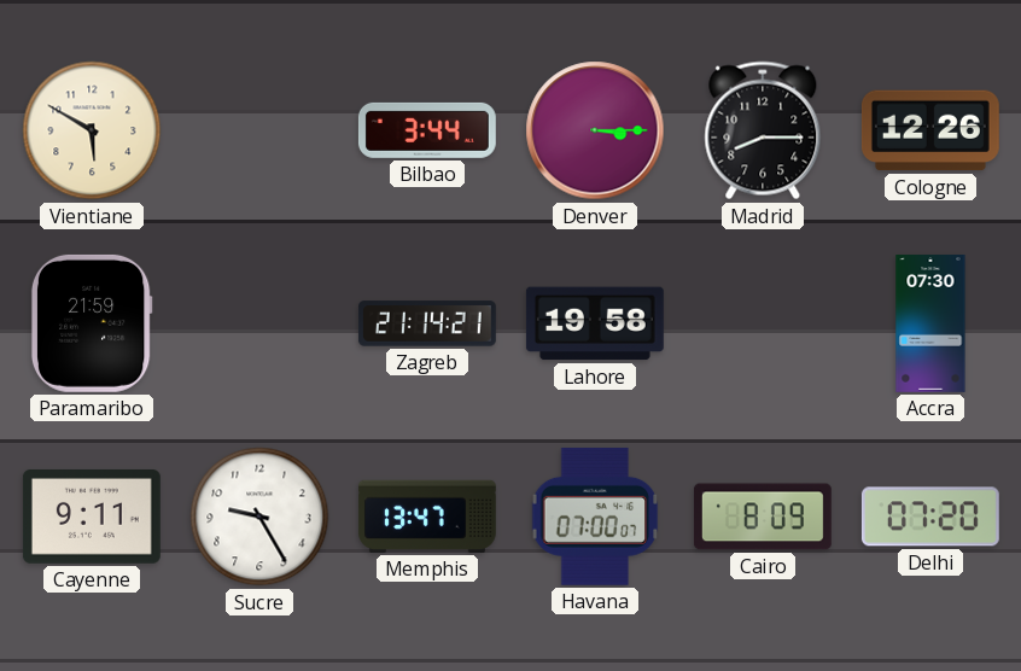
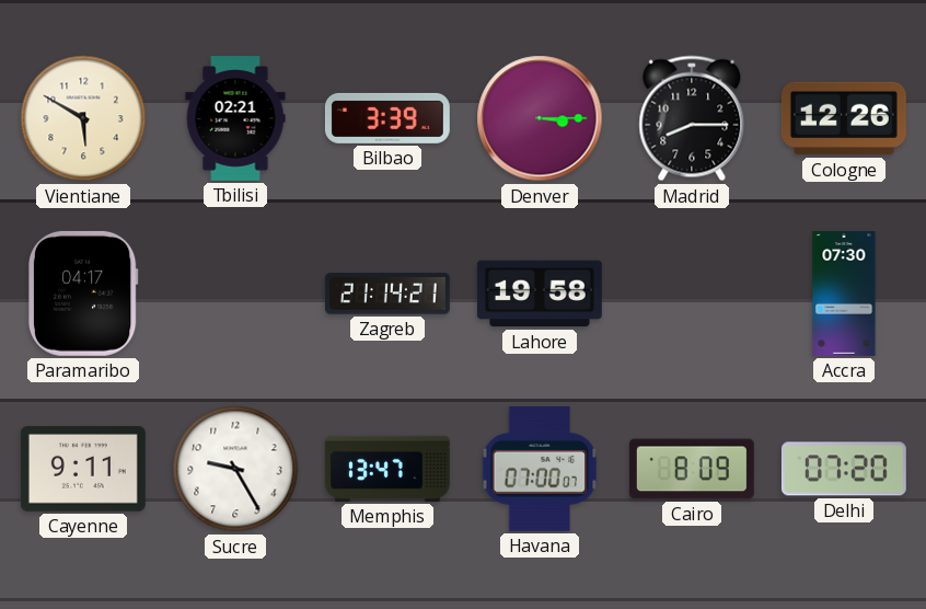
Tbilisi: none -> 02:21 (235, 119)
Bilbao: 3:44 -> 3:39 (387, 118)
Paramaribo: 21:59 -> 04:17 (83, 294)
